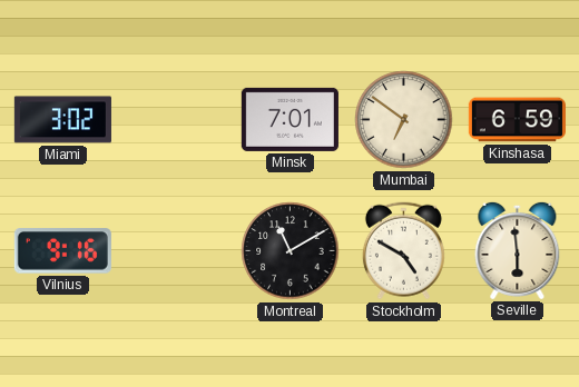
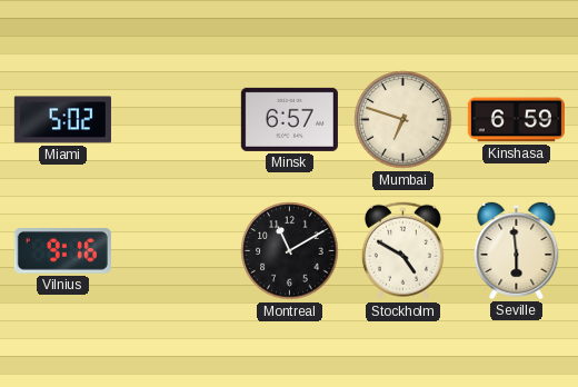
Miami: 3:02 -> 5:02 (62, 120)
Minsk: 7:01 -> 6:57 (289, 119)
Mumbai: 6:51 -> 6:48 (403, 120)
